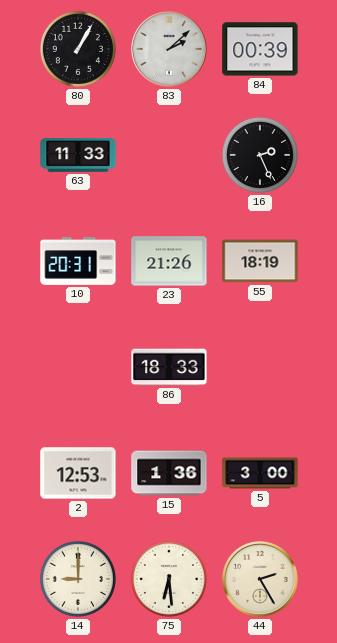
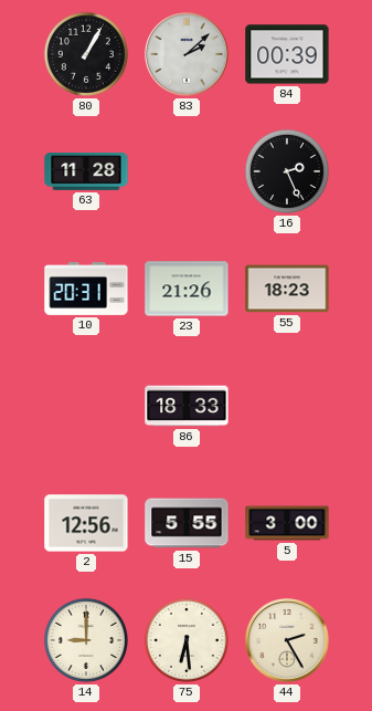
63: 11:33 -> 11:28 (86, 171)
55: 18:19 -> 18:23 (287, 289)
2: 12:53 -> 12:56 (86, 523)
15: 1:36 -> 5:55 (187, 523)
